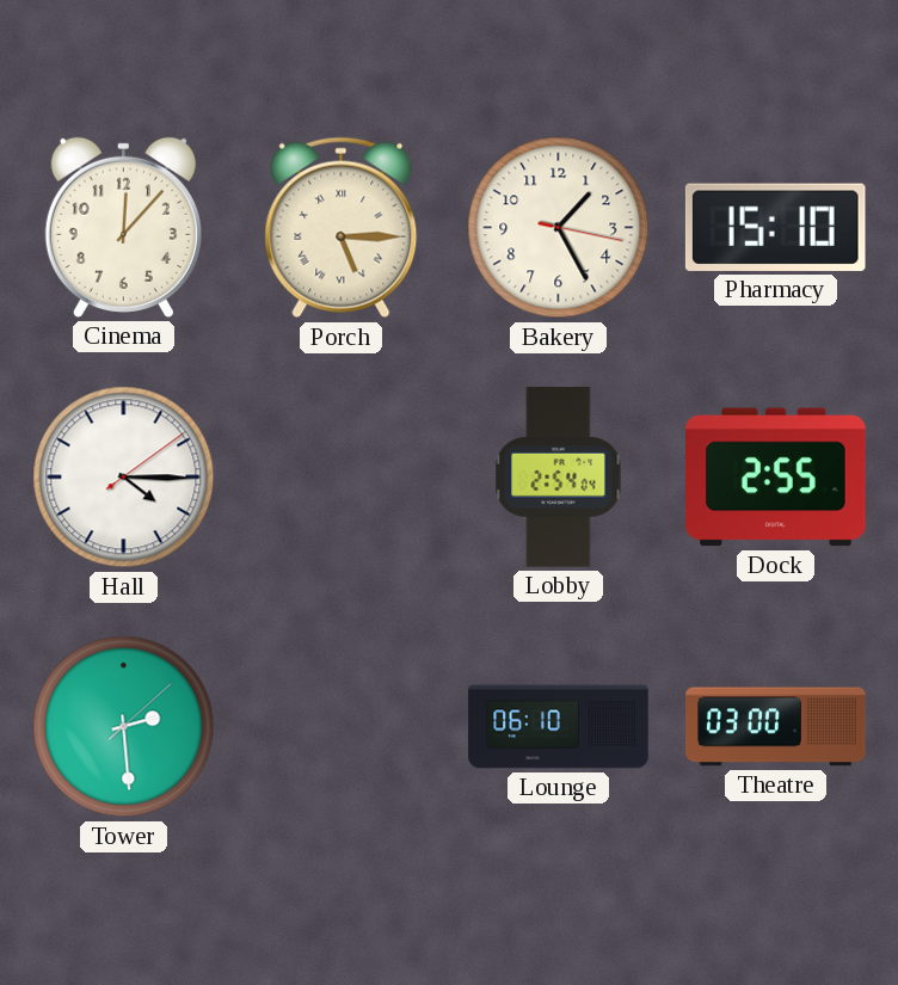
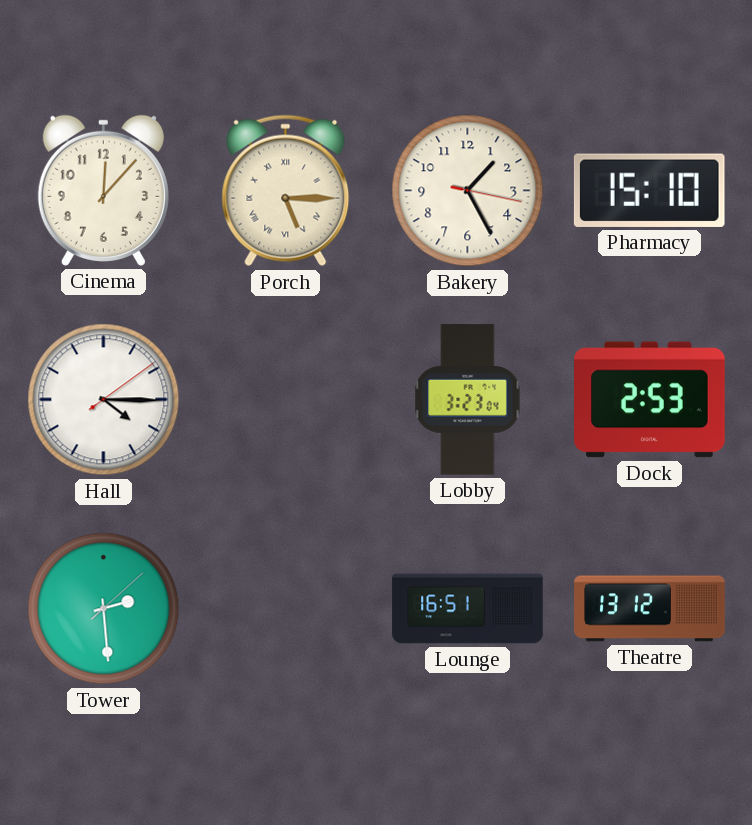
Lobby: 2:54 -> 3:23 (468, 400)
Dock: 2:55 -> 2:53 (650, 400)
Lounge: 06:10 -> 16:51 (468, 609)
Theatre: 03:00 -> 13:12 (650, 609)
